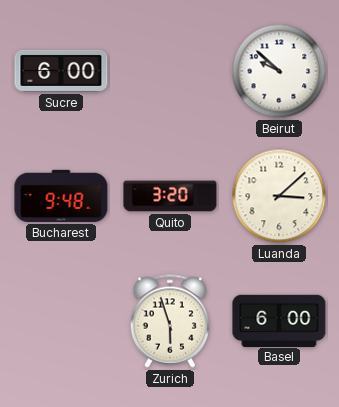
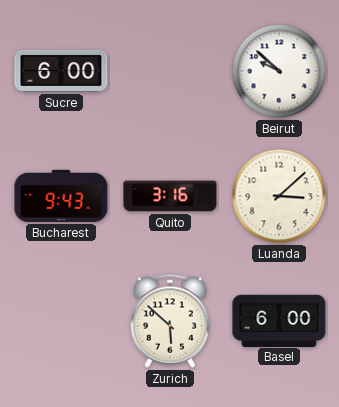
Bucharest: 9:48 -> 9:43 (61, 196)
Quito: 3:20 -> 3:16 (170, 196)
Zurich: 5:57 -> 5:52 (170, 321)
